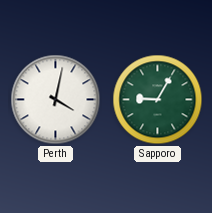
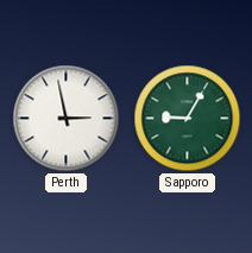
Perth: 4:02 -> 2:58 (67, 119)
